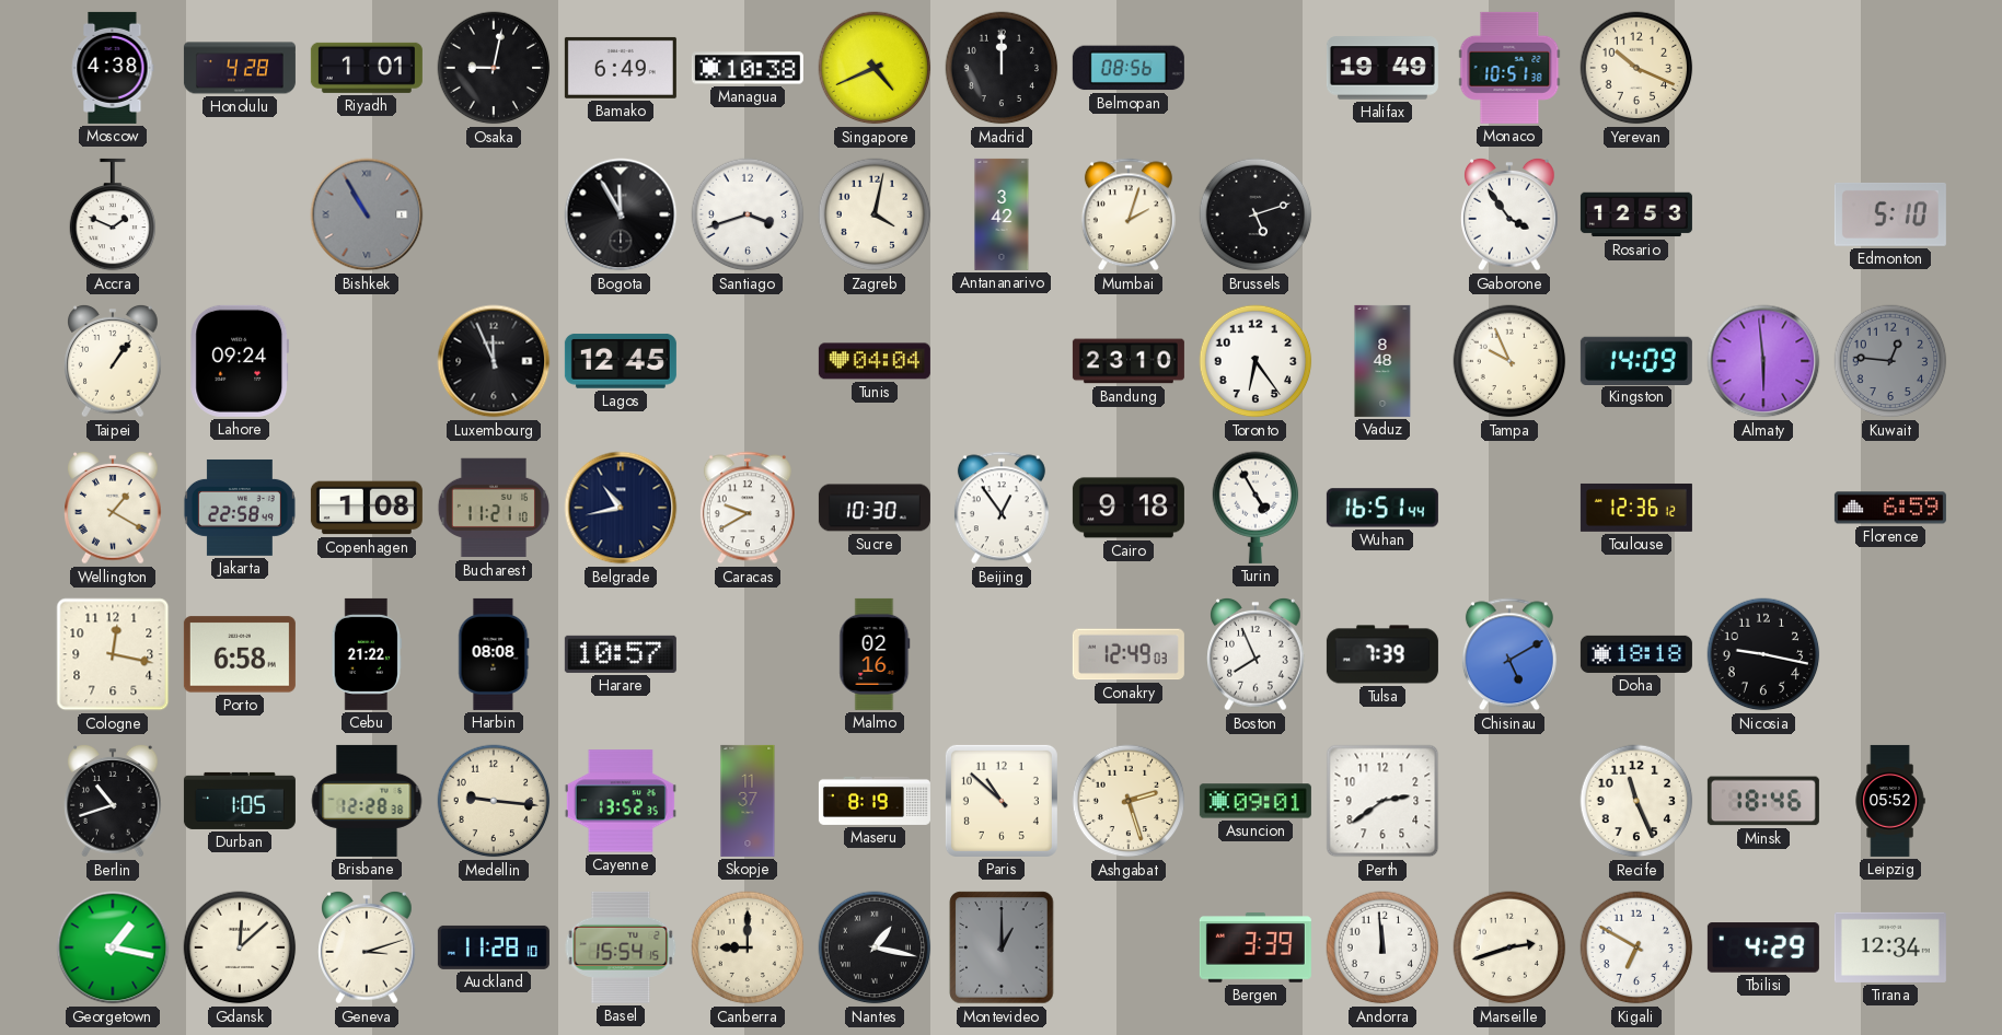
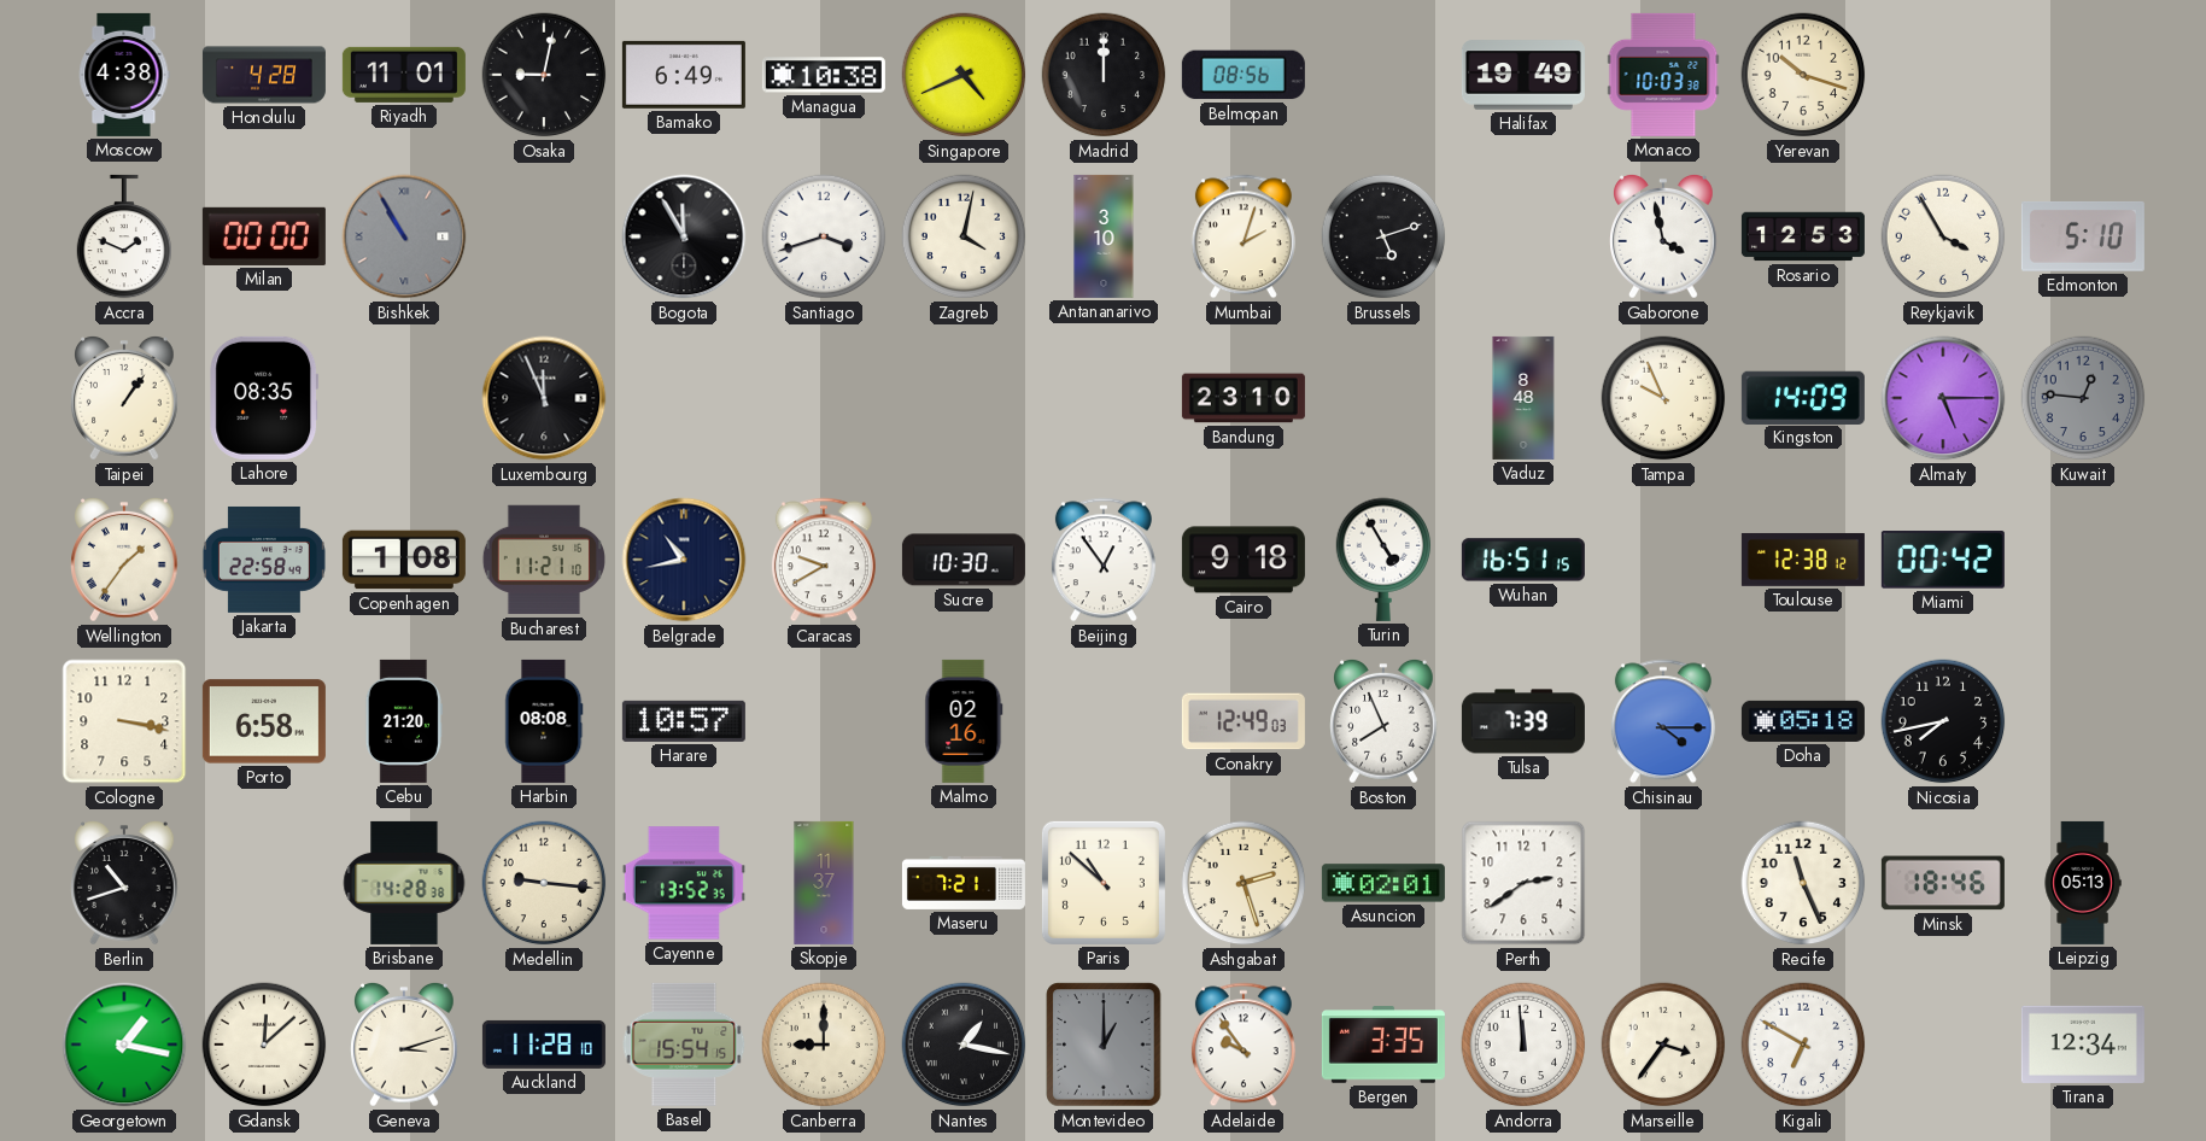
Riyadh: 1:01 -> 11:01 (404, 75)
Monaco: 10:51 -> 10:03 (1663, 75)
Yerevan: 10:19 -> 10:18 (1803, 75)
Milan: none -> 00:00 (264, 236)
Antananarivo: 3:42 -> 3:10 (1104, 236)
Gaborone: 3:54 -> 3:58 (1663, 238)
Reykjavik: none -> 3:55 (1943, 236)
Lahore: 09:24 -> 08:35 (264, 398)
Lagos: 12:45 -> none (621, 361)
Tunis: 04:04 -> none (875, 361)
Toronto: 6:24 -> none (1255, 361)
Almaty: 5:59 -> 5:15 (1943, 398)
Wellington: 1:20 -> 1:36 (124, 561)
Wuhan: 16:51:44 -> 16:51:15 (1523, 560)
Toulouse: 12:36 -> 12:38 (1803, 560)
Miami: none -> 00:42 (1943, 560)
Florence: 6:59 -> none (1890, 508)
Cologne: 12:17 -> 3:17 (124, 721)
Cebu: 21:22 -> 21:20 (404, 721)
Chisinau: 5:10 -> 4:15 (1663, 721)
Doha: 18:18 -> 05:18 (1803, 721)
Nicosia: 9:17 -> 7:43 (1943, 721)
Durban: 1:05 -> none (240, 801)
Brisbane: 12:28 -> 14:28 (404, 883)
Maseru: 8:19 -> 7:21 (964, 883)
Asuncion: 09:01 -> 02:01 (1383, 883)
Leipzig: 05:52 -> 05:13 (2083, 883)
Adelaide: none -> 9:54 (1244, 1045)
Bergen: 3:39 -> 3:35 (1383, 1045)
Marseille: 2:42 -> 3:36 (1663, 1045)
Tbilisi: 4:29 -> none (1763, 947)
